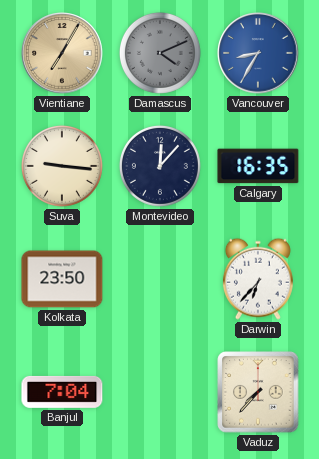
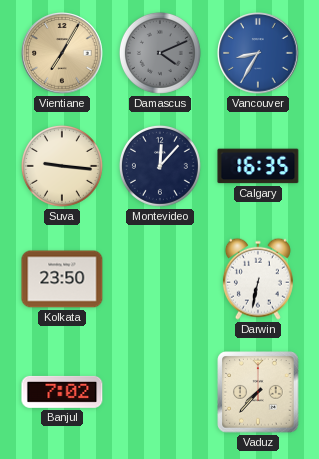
Darwin: 6:37 -> 6:32 (258, 279)
Banjul: 7:04 -> 7:02 (62, 392)
